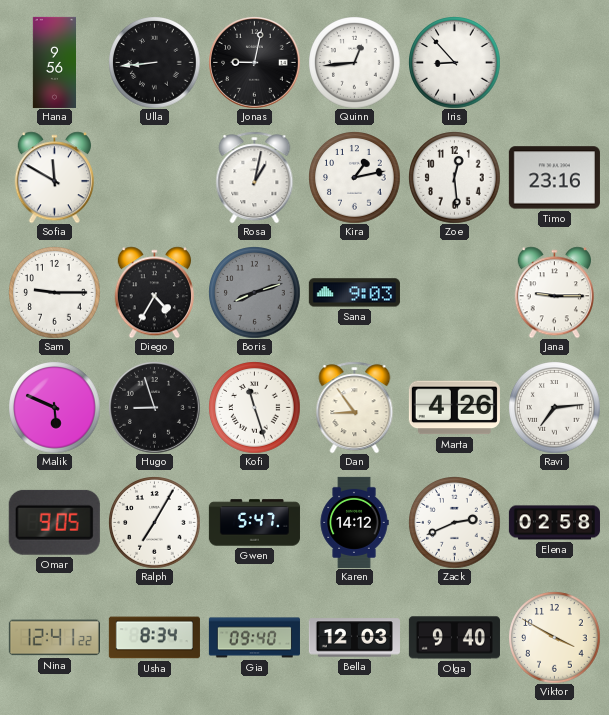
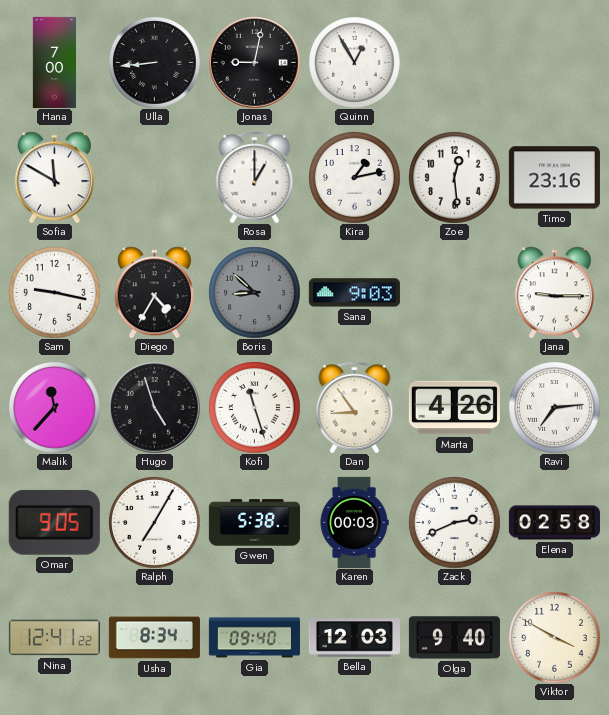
Hana: 9:56 -> 7:00 (55, 62)
Quinn: 12:44 -> 12:55 (354, 62)
Iris: 8:53 -> none (454, 62)
Rosa: 1:02 -> 1:00 (255, 177)
Sam: 9:15 -> 9:17 (54, 292)
Boris: 8:12 -> 8:52 (254, 292)
Malik: 5:49 -> 11:37 (54, 407)
Hugo: 8:57 -> 4:57 (155, 408)
Gwen: 5:47 -> 5:38 (254, 523)
Karen: 14:12 -> 00:03 (354, 522)
